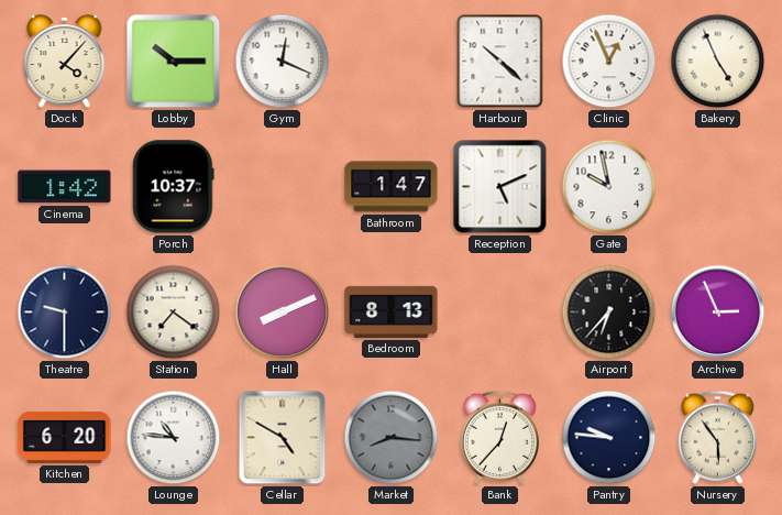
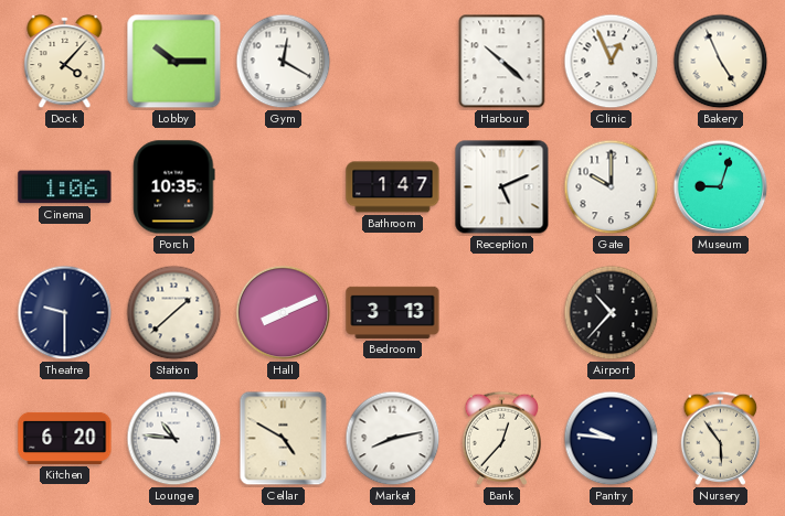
Gym: 12:19 -> 12:20 (284, 62)
Cinema: 1:42 -> 1:06 (65, 187)
Porch: 10:37 -> 10:35 (174, 187)
Gate: 9:58 -> 10:00 (612, 187)
Museum: none -> 9:03 (721, 187)
Station: 7:21 -> 1:38 (174, 313)
Bedroom: 8:13 -> 3:13 (393, 312)
Airport: 6:37 -> 10:37 (612, 313)
Archive: 2:56 -> none (718, 313)
Market: 8:16 -> 8:13 (393, 439)
Market dial: grey -> white (393, 439)
